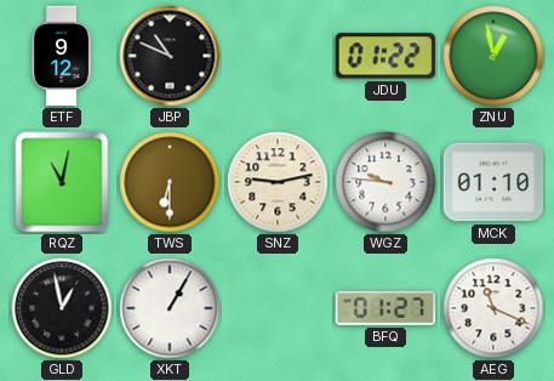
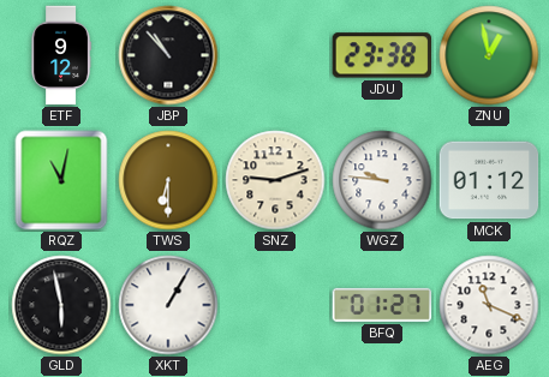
JBP: 10:49 -> 10:53 (168, 55)
JDU: 01:22 -> 23:38 (381, 55)
SNZ: 9:13 -> 9:12 (275, 180)
MCK: 01:10 -> 01:12 (489, 180)
GLD: 12:58 -> 5:58 (61, 305)
